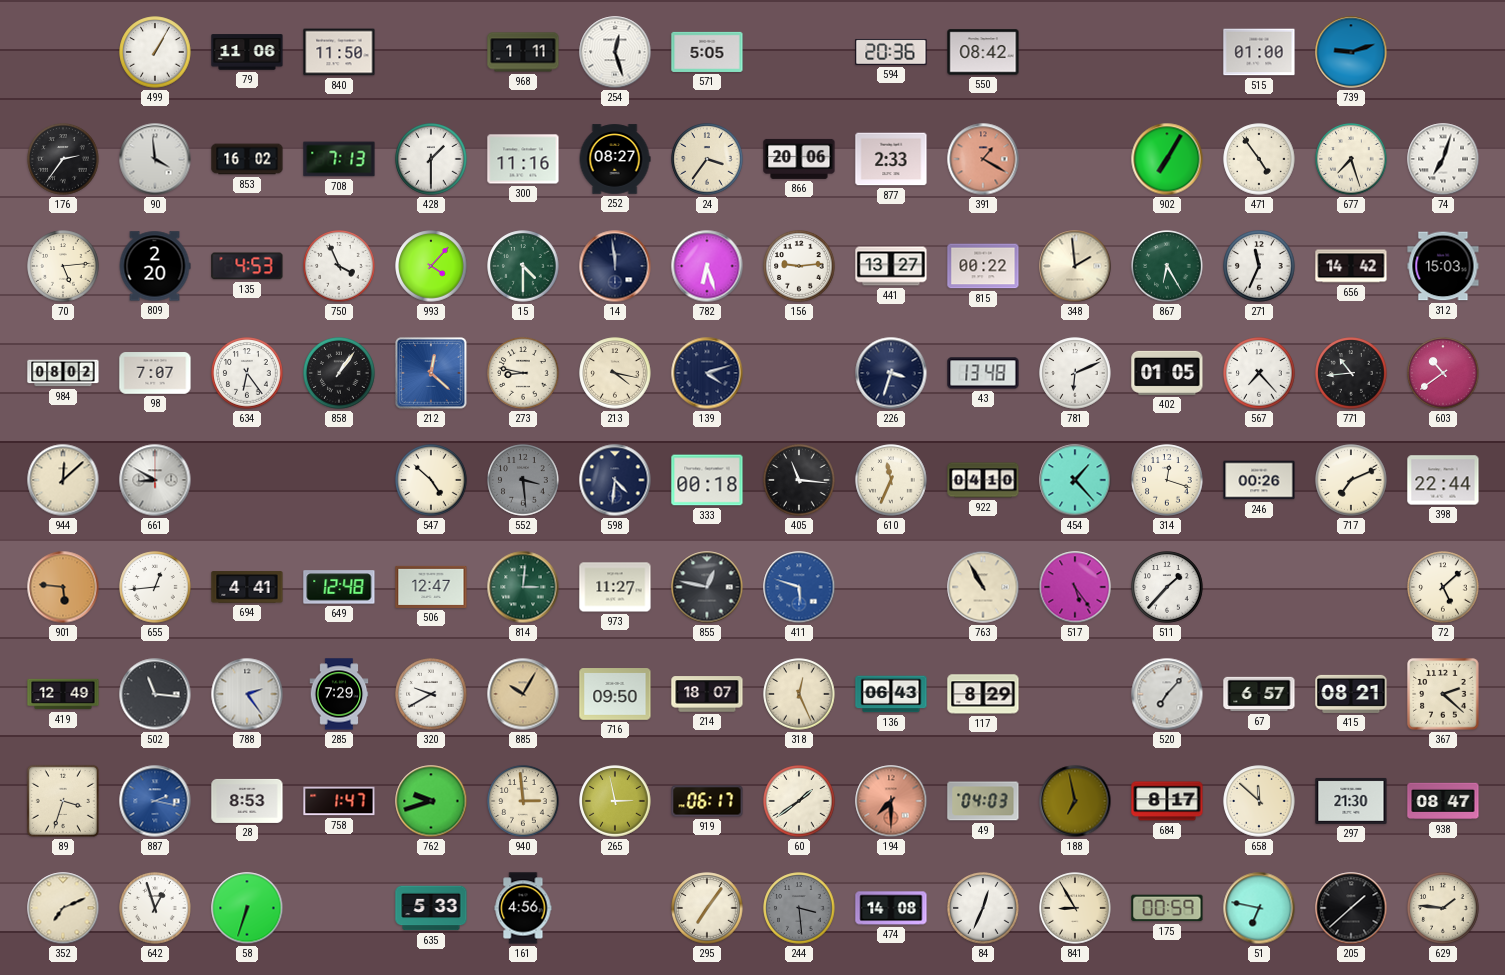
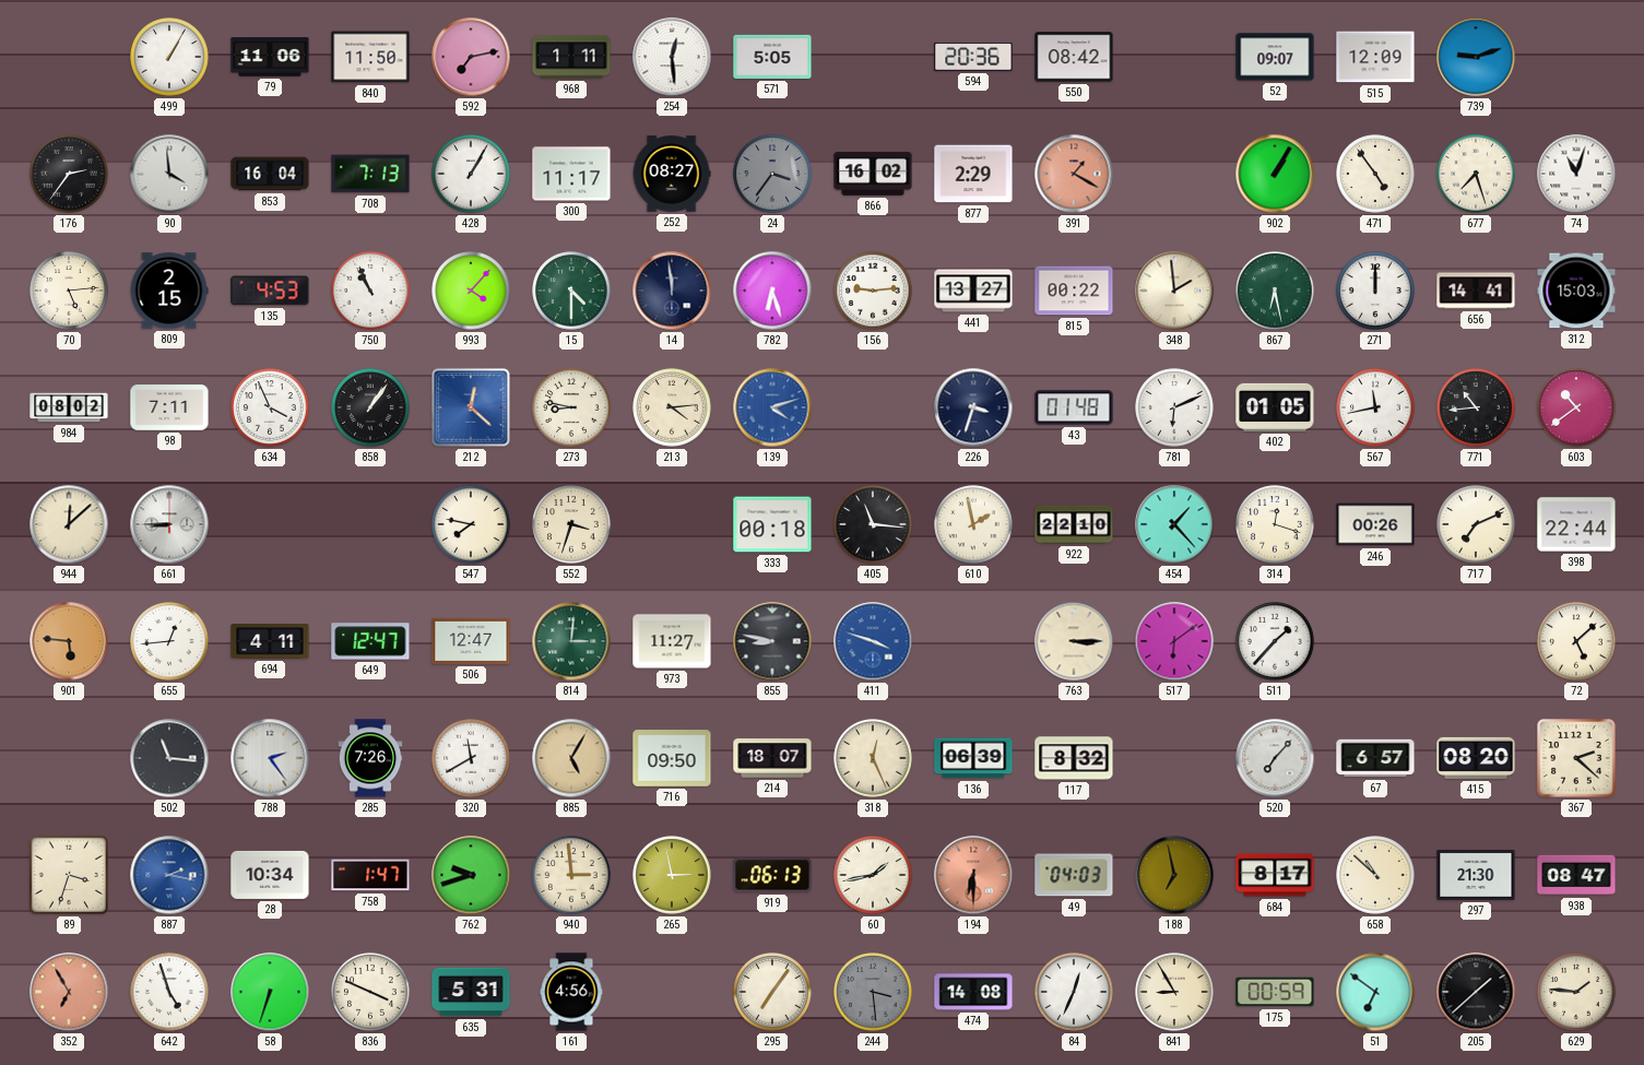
592: none -> 7:13 (471, 57)
254: 12:27 -> 12:29 (672, 57)
52: none -> 09:07 (1275, 57)
515: 01:00 -> 12:09 (1375, 57)
853: 16:02 -> 16:04 (270, 174)
428: 1:30 -> 1:05 (471, 174)
300: 11:16 -> 11:17 (571, 174)
24 dial: cream -> grey (772, 174)
866: 20:06 -> 16:02 (873, 174)
877: 2:33 -> 2:29 (973, 174)
902: 7:05 -> 1:05 (1275, 174)
74: 7:03 -> 11:03 (1576, 174)
809: 2:20 -> 2:15 (169, 291)
750: 3:56 -> 10:56 (370, 291)
867: 6:25 -> 6:28 (1275, 291)
271: 11:34 -> 12:00 (1375, 291)
656: 14:42 -> 14:41 (1476, 291)
98: 7:07 -> 7:11 (169, 407)
634: 6:24 -> 3:56 (270, 407)
213: 4:17 -> 4:14 (672, 407)
139 dial: navy -> blue (772, 407)
43: 13:48 -> 01:48 (1074, 407)
567: 7:23 -> 11:43 (1375, 407)
661: 8:50 -> 8:45 (169, 524)
547: 4:52 -> 7:47 (471, 524)
552: 3:29 -> 3:33 (571, 524)
552 dial: grey -> cream (571, 524)
598: 4:31 -> none (615, 480)
610: 11:34 -> 1:58 (973, 524)
922: 04:10 -> 22:10 (1074, 524)
694: 4:41 -> 4:11 (270, 641)
649: 12:48 -> 12:47 (370, 641)
855: 12:47 -> 8:47 (772, 641)
411: 5:48 -> 3:48 (873, 641)
763: 10:55 -> 3:15 (1074, 641)
517: 5:24 -> 6:09 (1174, 641)
419: 12:49 -> none (63, 694)
285: 7:29 -> 7:26 (370, 758)
320: 9:40 -> 11:40 (471, 758)
885: 10:05 -> 5:05 (571, 758)
136: 06:43 -> 06:39 (973, 758)
117: 8:29 -> 8:32 (1074, 758)
415: 08:21 -> 08:20 (1476, 758)
28: 8:53 -> 10:34 (270, 875)
919: 06:17 -> 06:13 (772, 875)
60: 1:39 -> 1:43 (873, 875)
194: 7:30 -> 6:30 (973, 875)
658: 11:52 -> 10:52 (1375, 875)
352: 7:11 -> 6:55 (69, 992)
352 dial: cream -> salmon (69, 992)
642: 12:57 -> 4:57 (169, 992)
836: none -> 3:49 (370, 992)
635: 5:33 -> 5:31 (471, 992)
51: 6:47 -> 6:51 (1375, 992)
